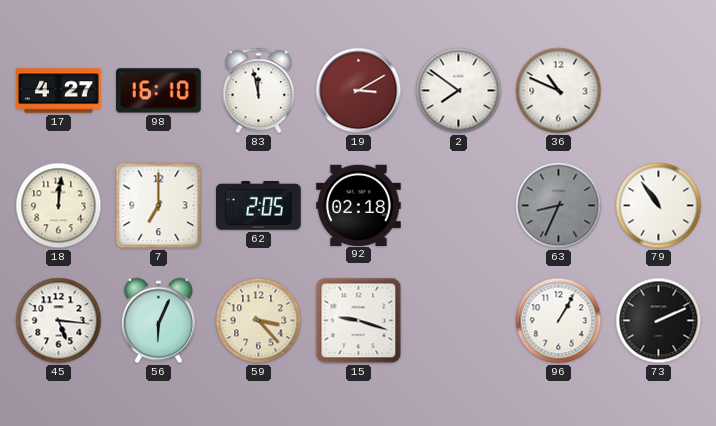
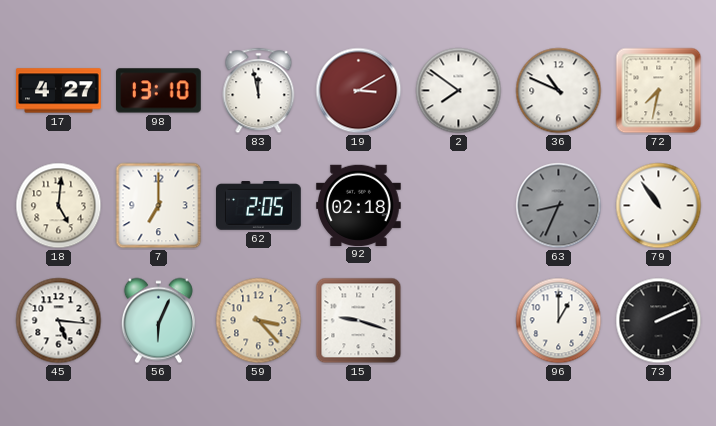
98: 16:10 -> 13:10 (159, 91)
72: none -> 7:32 (659, 91)
18: 12:01 -> 5:01 (59, 206)
96: 1:05 -> 1:00 (559, 321)
